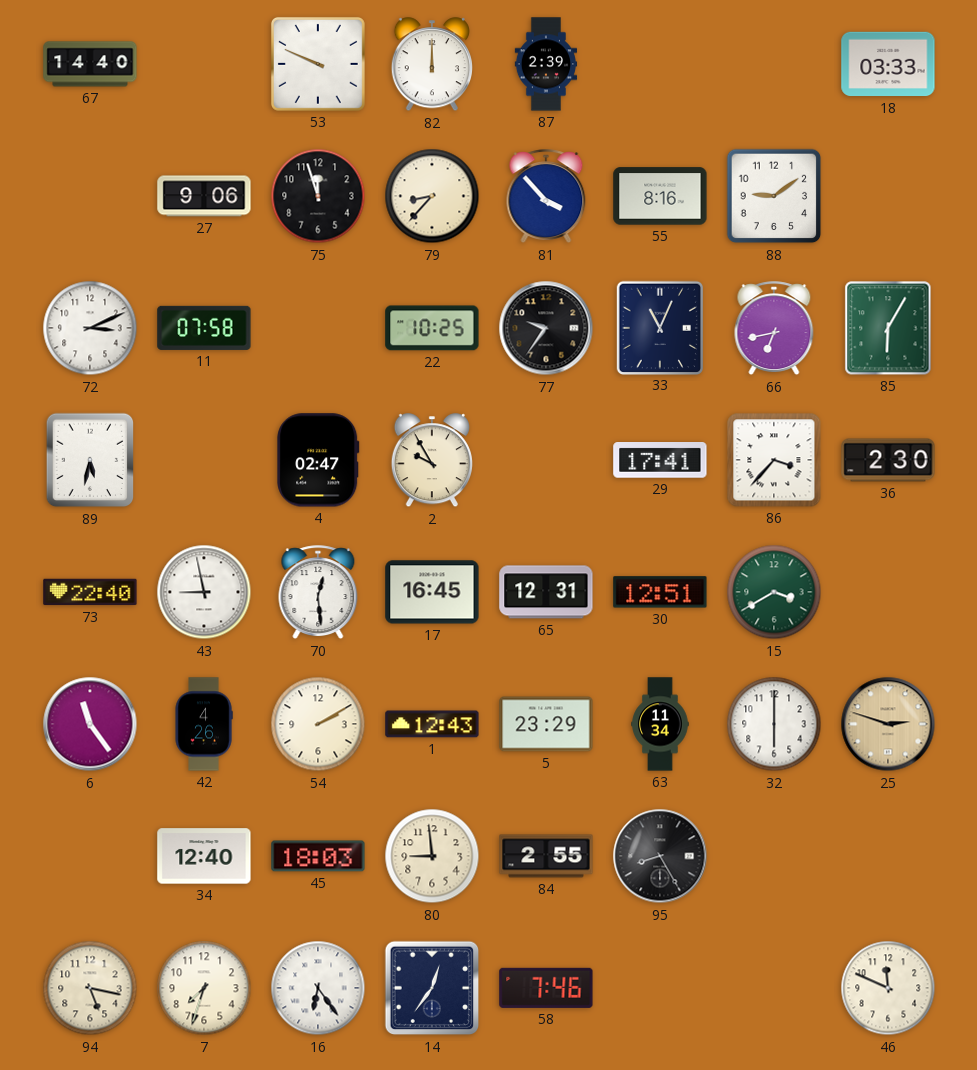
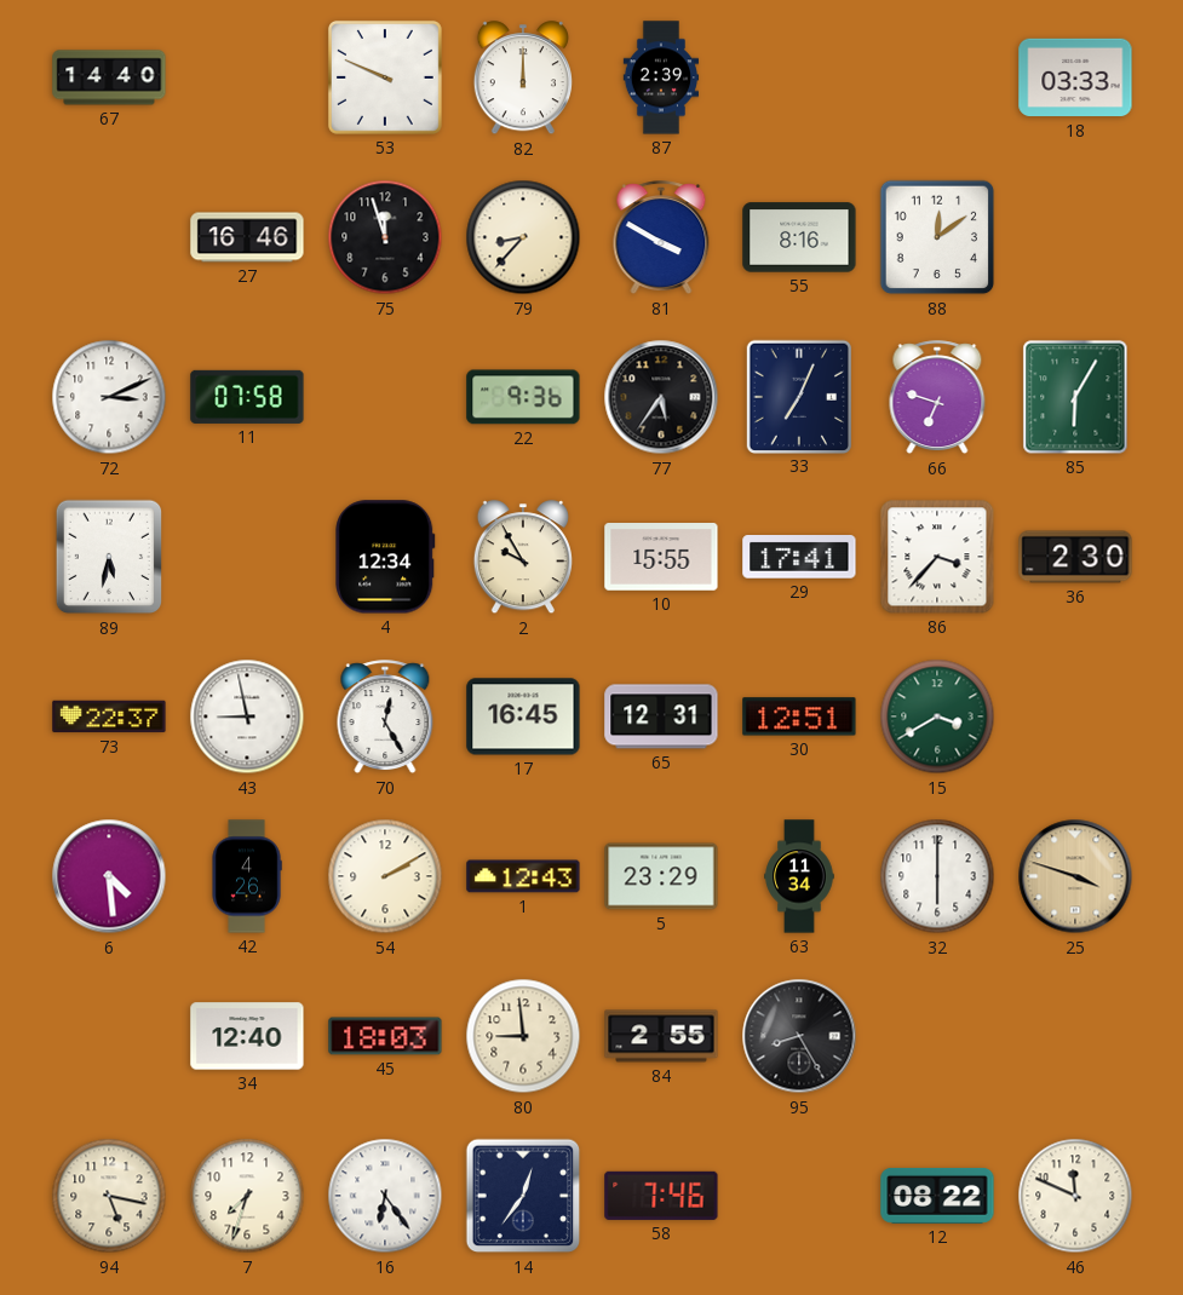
27: 9:06 -> 16:46 (247, 237)
81: 3:53 -> 3:50 (661, 238)
88: 9:09 -> 12:09 (937, 237)
22: 10:25 -> 9:36 (523, 397)
77: 9:36 -> 5:36 (661, 397)
33: 11:04 -> 7:04 (798, 396)
66: 6:43 -> 6:48 (937, 398)
4: 02:47 -> 12:34 (385, 557)
10: none -> 15:55 (661, 557)
73: 22:40 -> 22:37 (109, 716)
70: 12:29 -> 12:25 (385, 718)
6: 11:24 -> 4:29 (109, 876)
25: 2:48 -> 3:48 (1075, 876)
12: none -> 08:22 (937, 1196)
